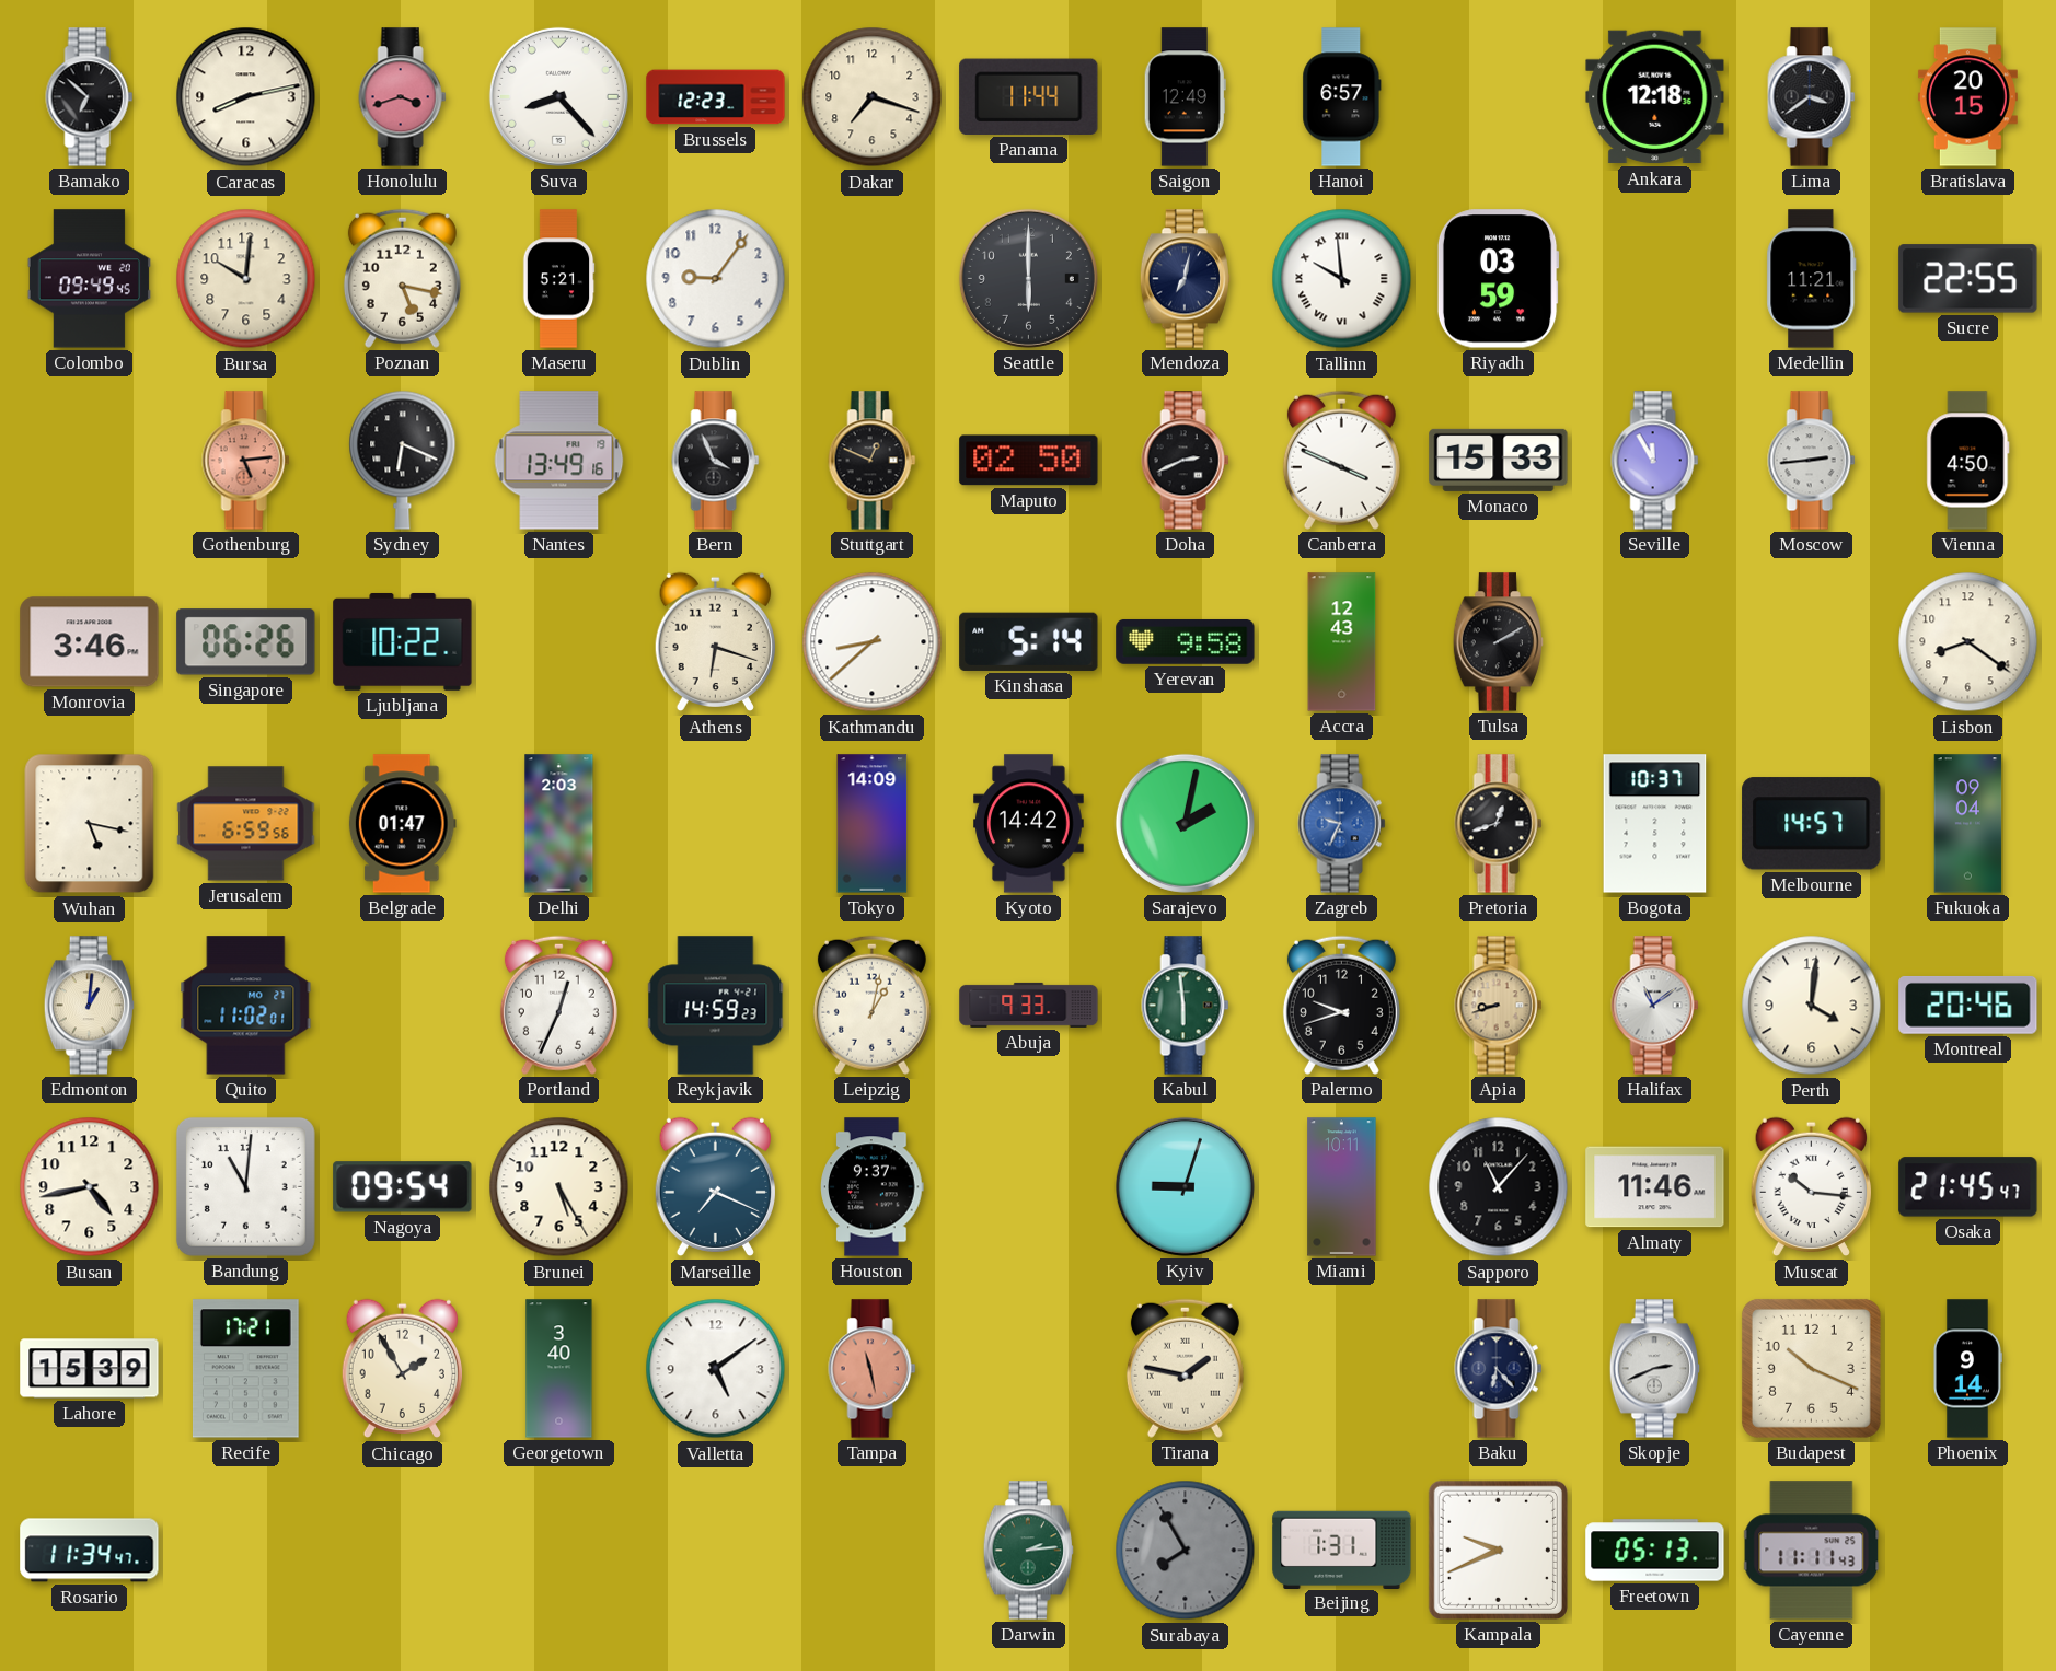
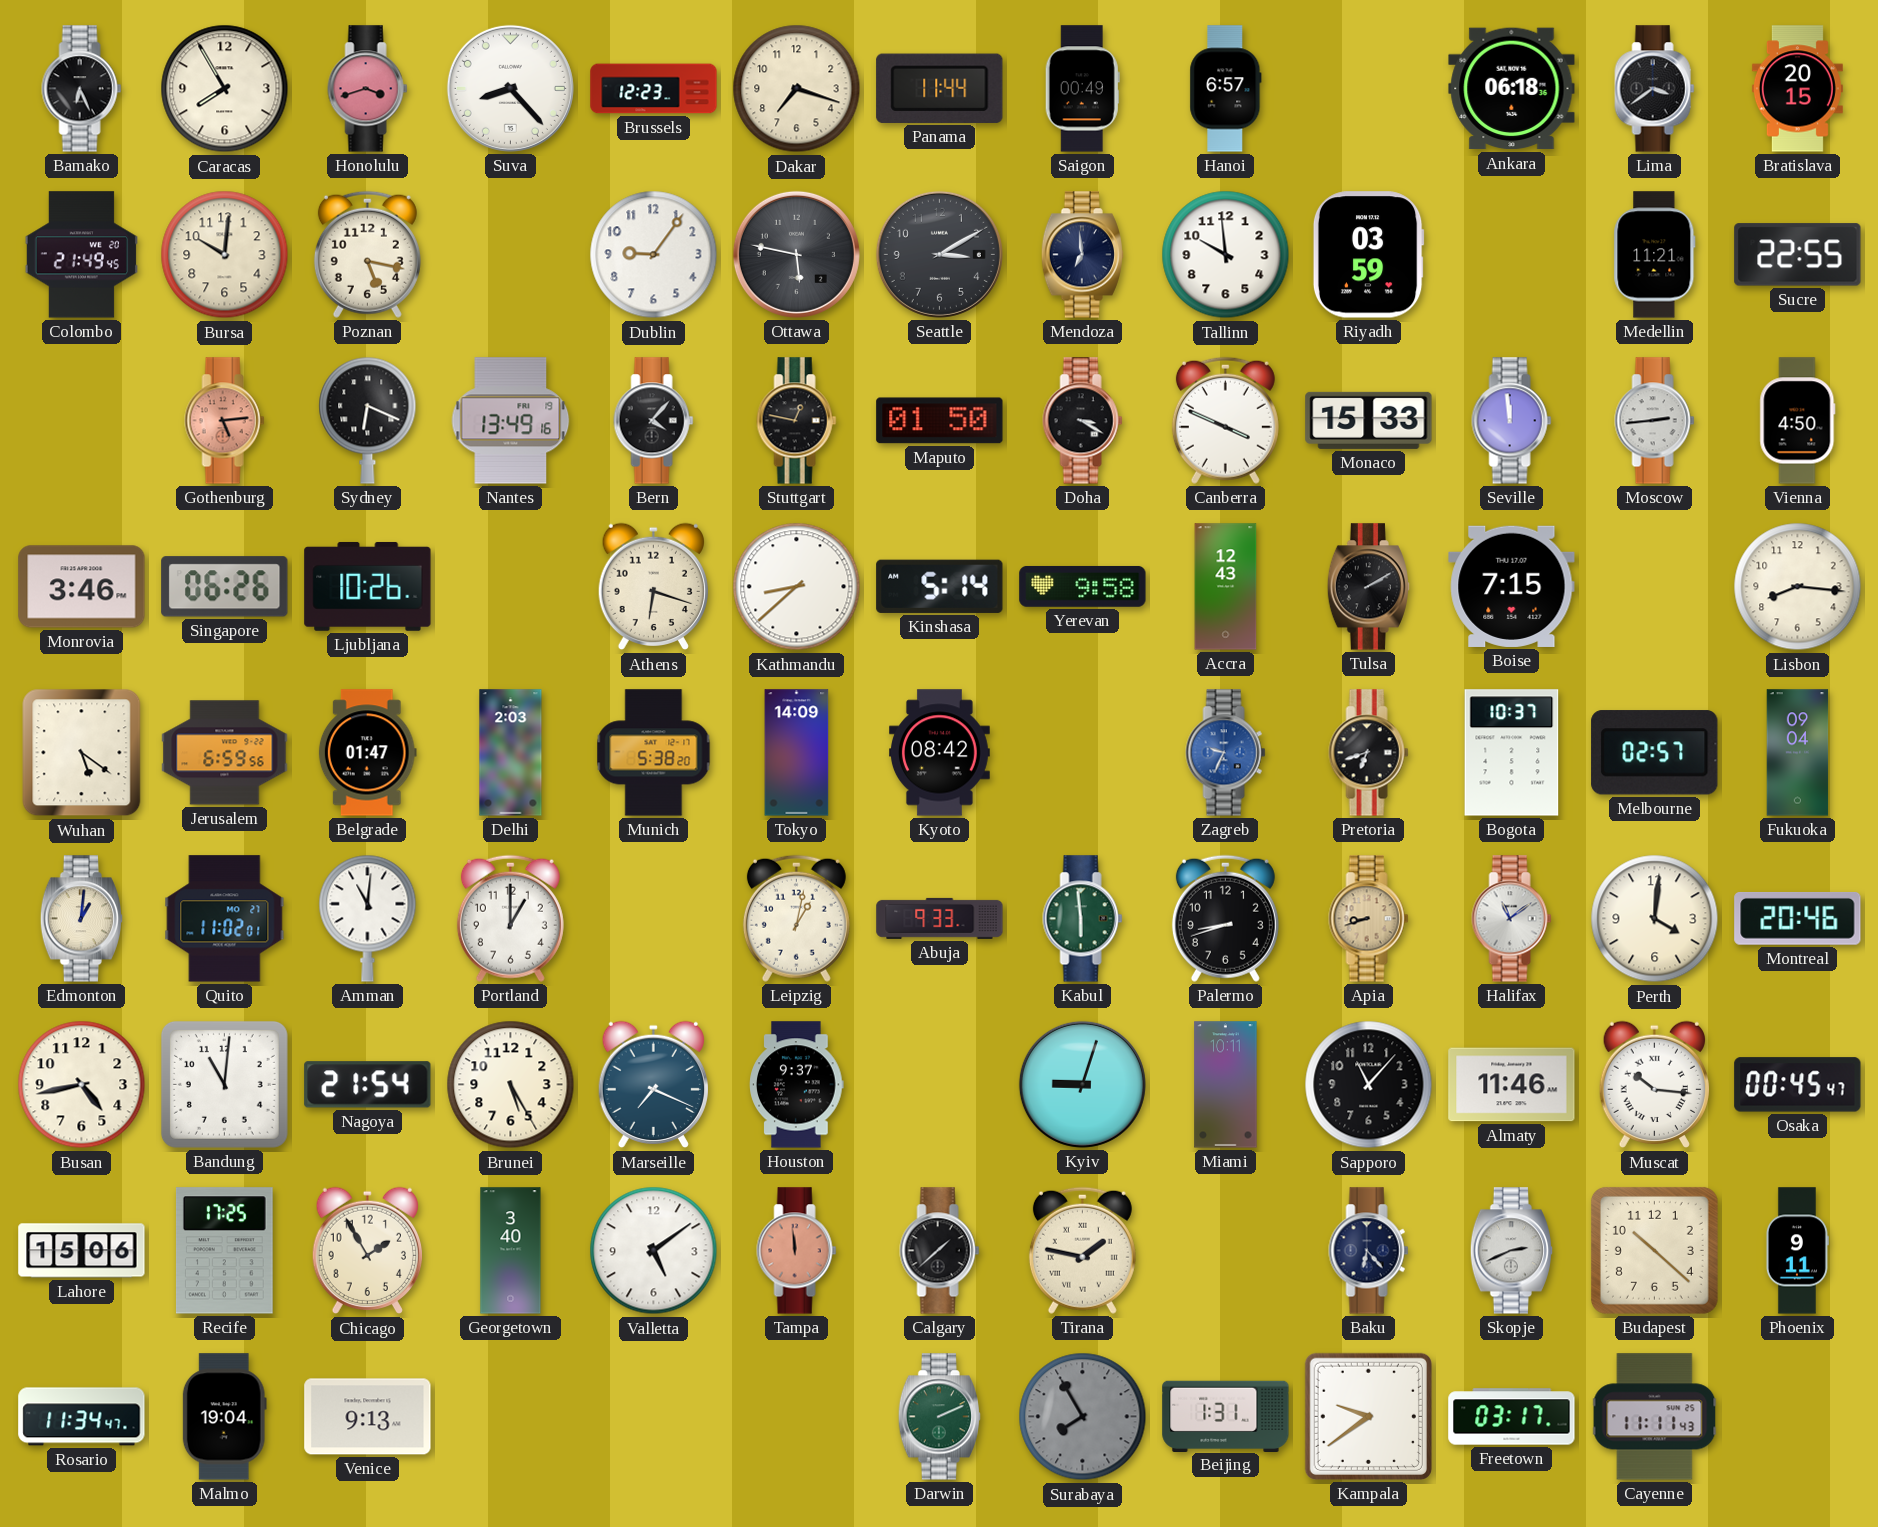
Bamako: 6:52 -> 6:26 (82, 89)
Caracas: 8:13 -> 7:55 (225, 89)
Saigon: 12:49 -> 00:49 (1082, 89)
Ankara: 12:18 -> 06:18 (1512, 89)
Colombo: 09:49 -> 21:49 (81, 255)
Maseru: 5:21 -> none (558, 279)
Ottawa: none -> 5:47 (796, 254)
Seattle: 6:00 -> 3:10 (939, 254)
Mendoza: 7:02 -> 6:59 (1082, 255)
Tallinn numerals: Roman -> Arabic (1226, 255)
Bern: 3:56 -> 4:07 (654, 421)
Stuttgart: 12:49 -> 12:47 (797, 421)
Maputo: 02:50 -> 01:50 (940, 421)
Doha: 2:41 -> 3:20 (1083, 421)
Seville: 11:55 -> 11:59 (1512, 421)
Ljubljana: 10:22 -> 10:26 (368, 586)
Boise: none -> 7:15 (1512, 586)
Lisbon: 8:21 -> 8:16 (1798, 587)
Wuhan: 5:17 -> 5:21 (82, 753)
Munich: none -> 5:38 (654, 753)
Kyoto: 14:42 -> 08:42 (940, 753)
Sarajevo: 2:02 -> none (1185, 823)
Pretoria: 12:42 -> 6:42 (1369, 753)
Melbourne: 14:57 -> 02:57 (1655, 753)
Amman: none -> 11:01 (368, 918)
Portland: 12:34 -> 1:00 (510, 918)
Reykjavik: 14:59 -> none (716, 1006)
Palermo: 9:42 -> 8:42 (1225, 918)
Nagoya: 09:54 -> 21:54 (368, 1085)
Osaka: 21:45 -> 00:45 (1798, 1085)
Lahore: 15:39 -> 15:06 (82, 1251)
Recife: 17:21 -> 17:25 (224, 1251)
Tampa: 11:28 -> 11:59 (797, 1251)
Calgary: none -> 1:38 (940, 1251)
Budapest: 10:19 -> 10:22 (1654, 1250)
Phoenix: 9:14 -> 9:11 (1797, 1251)
Malmo: none -> 19:04 (224, 1417)
Venice: none -> 9:13 (368, 1417)
Darwin: 2:14 -> 2:11 (939, 1417)
Kampala: 9:41 -> 9:39 (1368, 1416)
Freetown: 05:13 -> 03:17 (1512, 1417)
